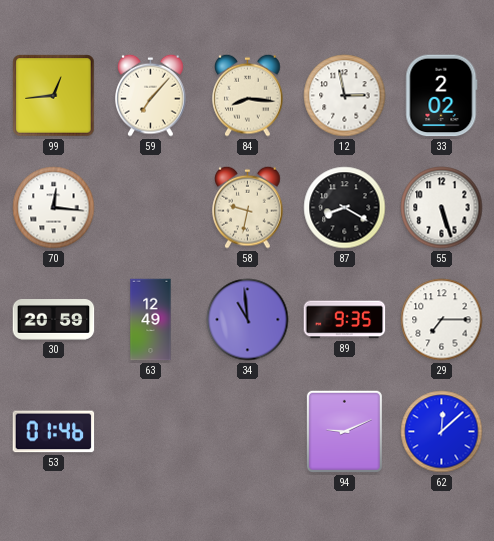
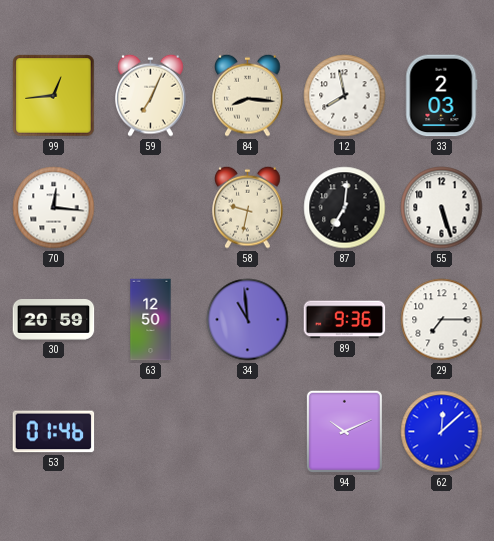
59: 7:07 -> 7:04 (151, 95)
12: 2:58 -> 7:58 (345, 96)
33: 2:02 -> 2:03 (442, 96)
87: 8:20 -> 7:01 (345, 208)
63: 12:49 -> 12:50 (151, 320)
89: 9:35 -> 9:36 (345, 320)
94: 9:11 -> 10:11 (344, 431)
